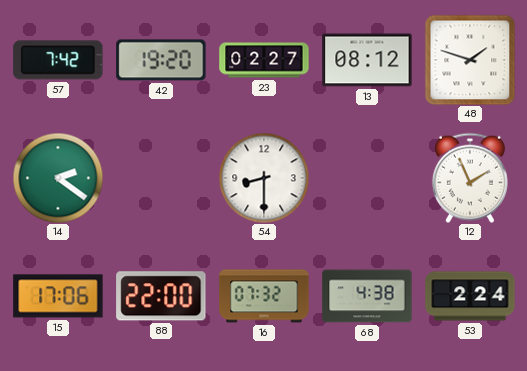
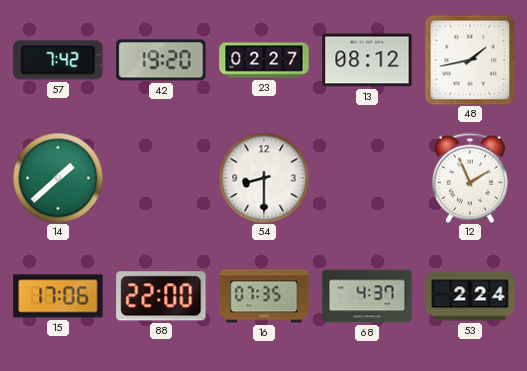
48: 1:48 -> 1:43 (470, 60)
14: 2:21 -> 1:38 (58, 178)
16: 07:32 -> 07:35 (264, 296)
68: 4:38 -> 4:37 (367, 296)
